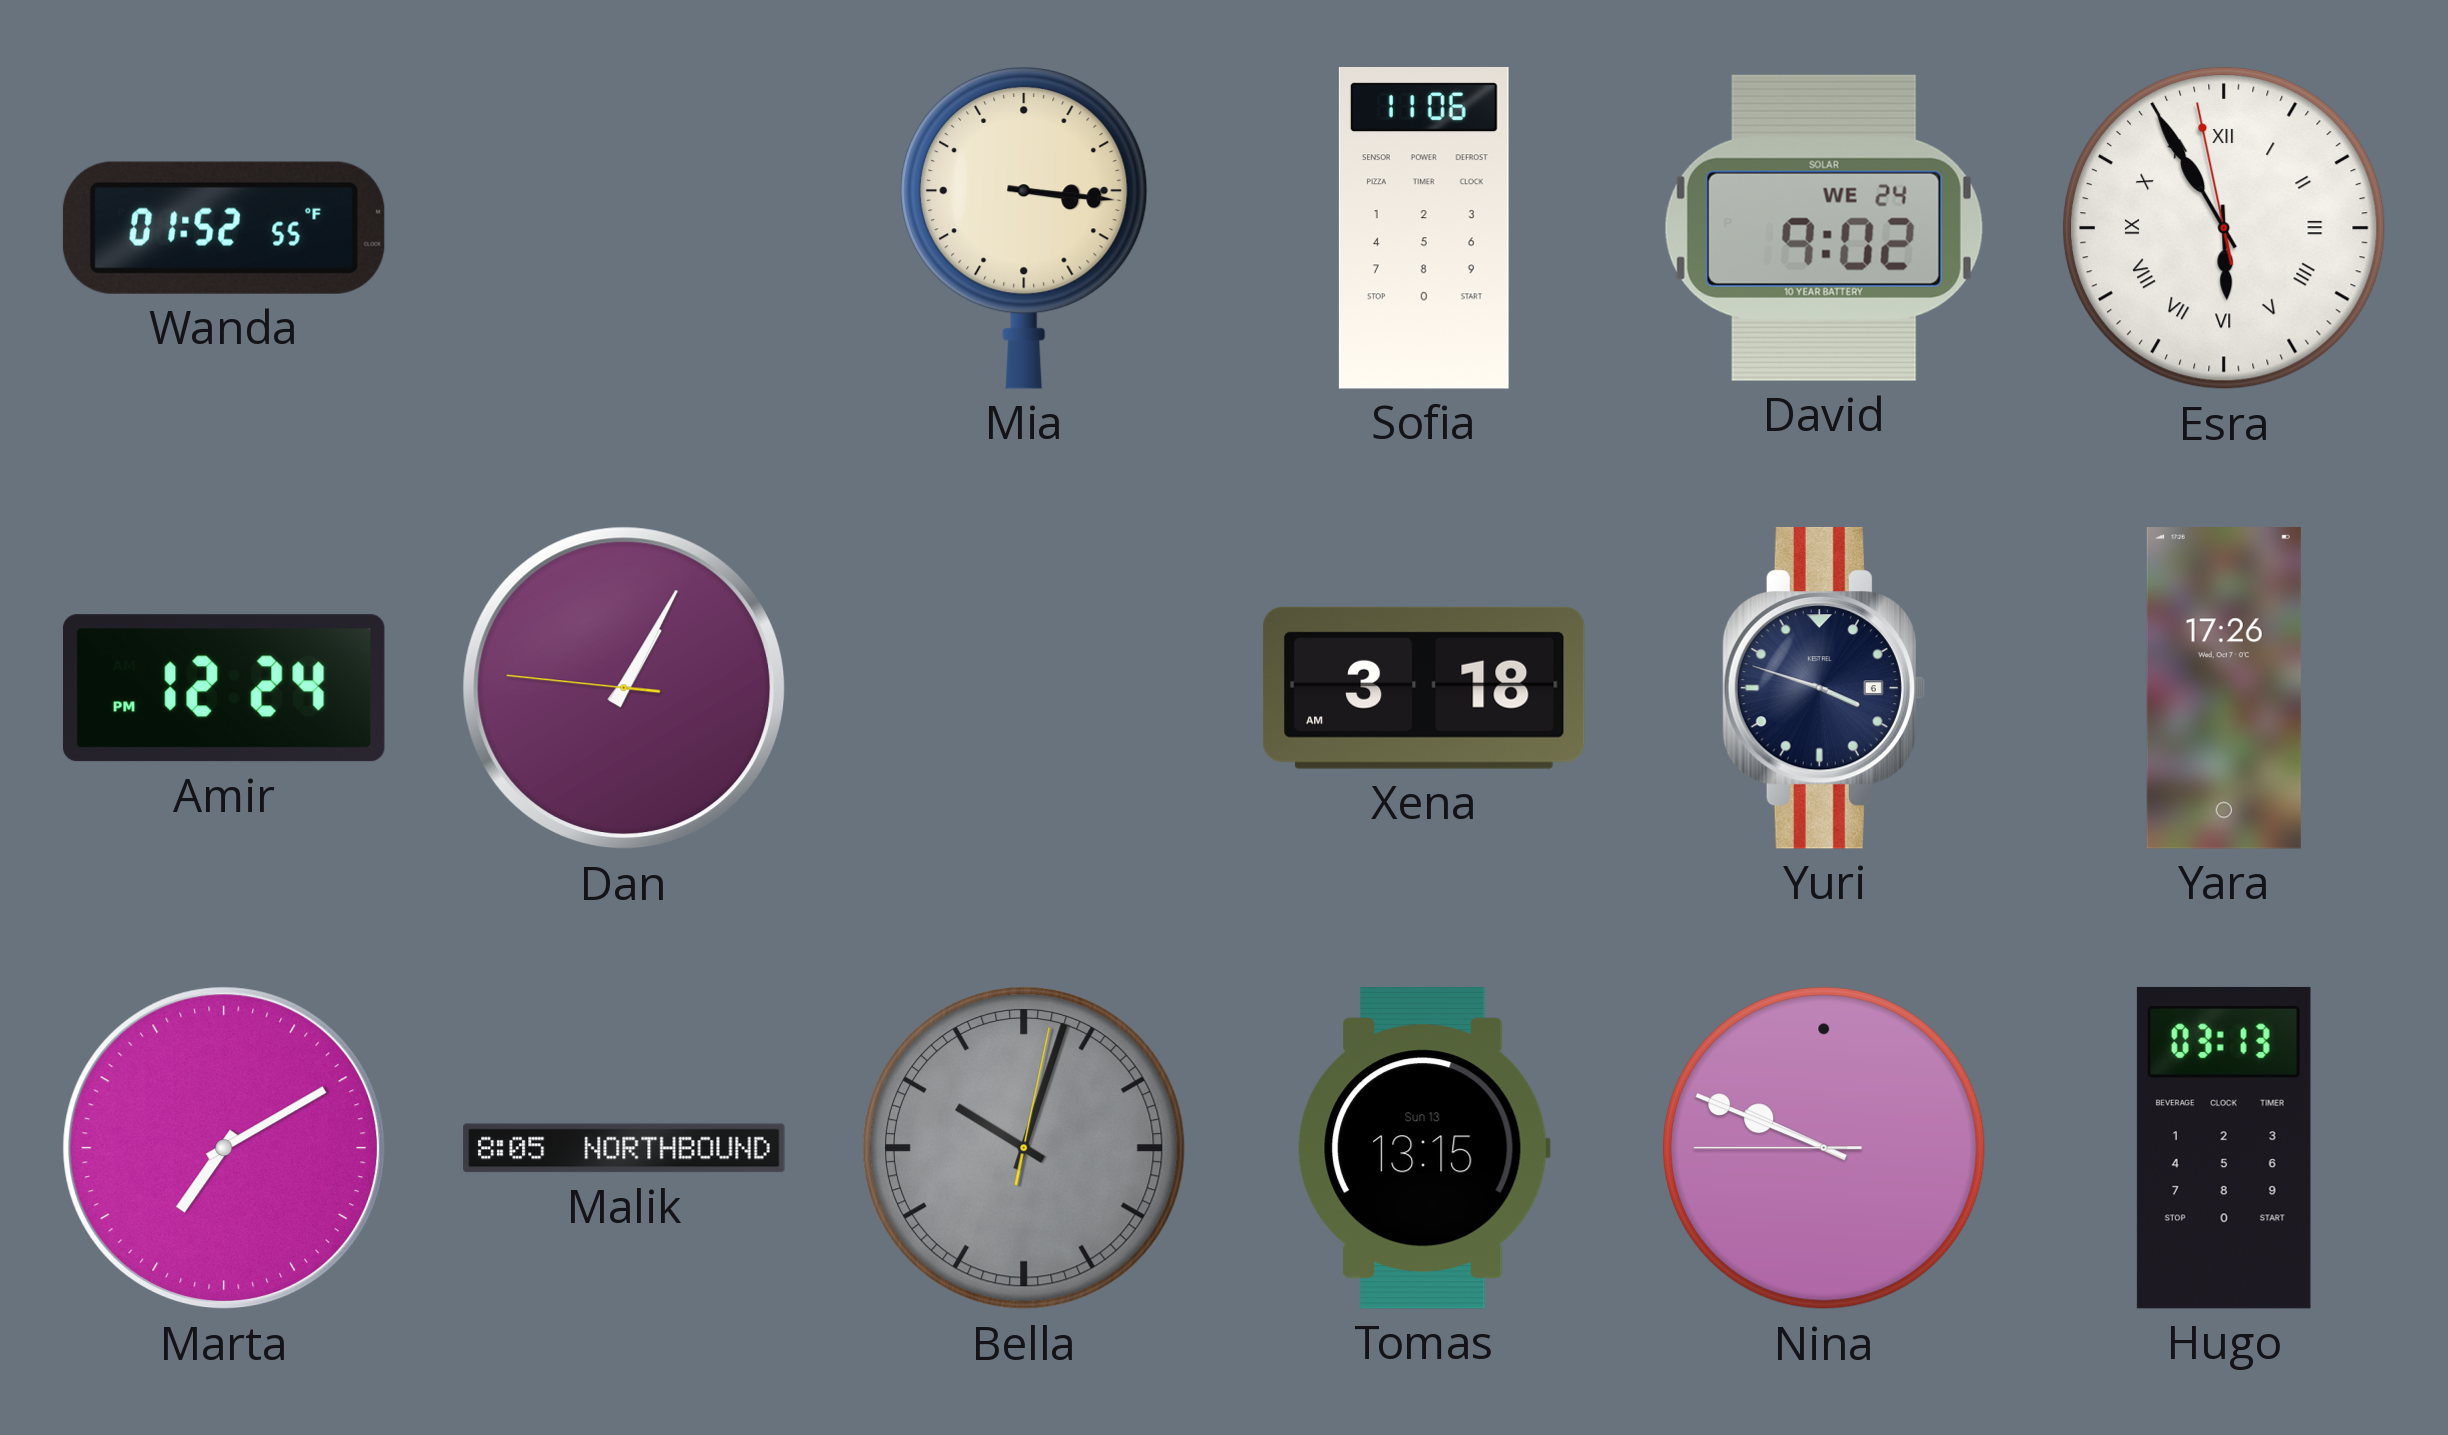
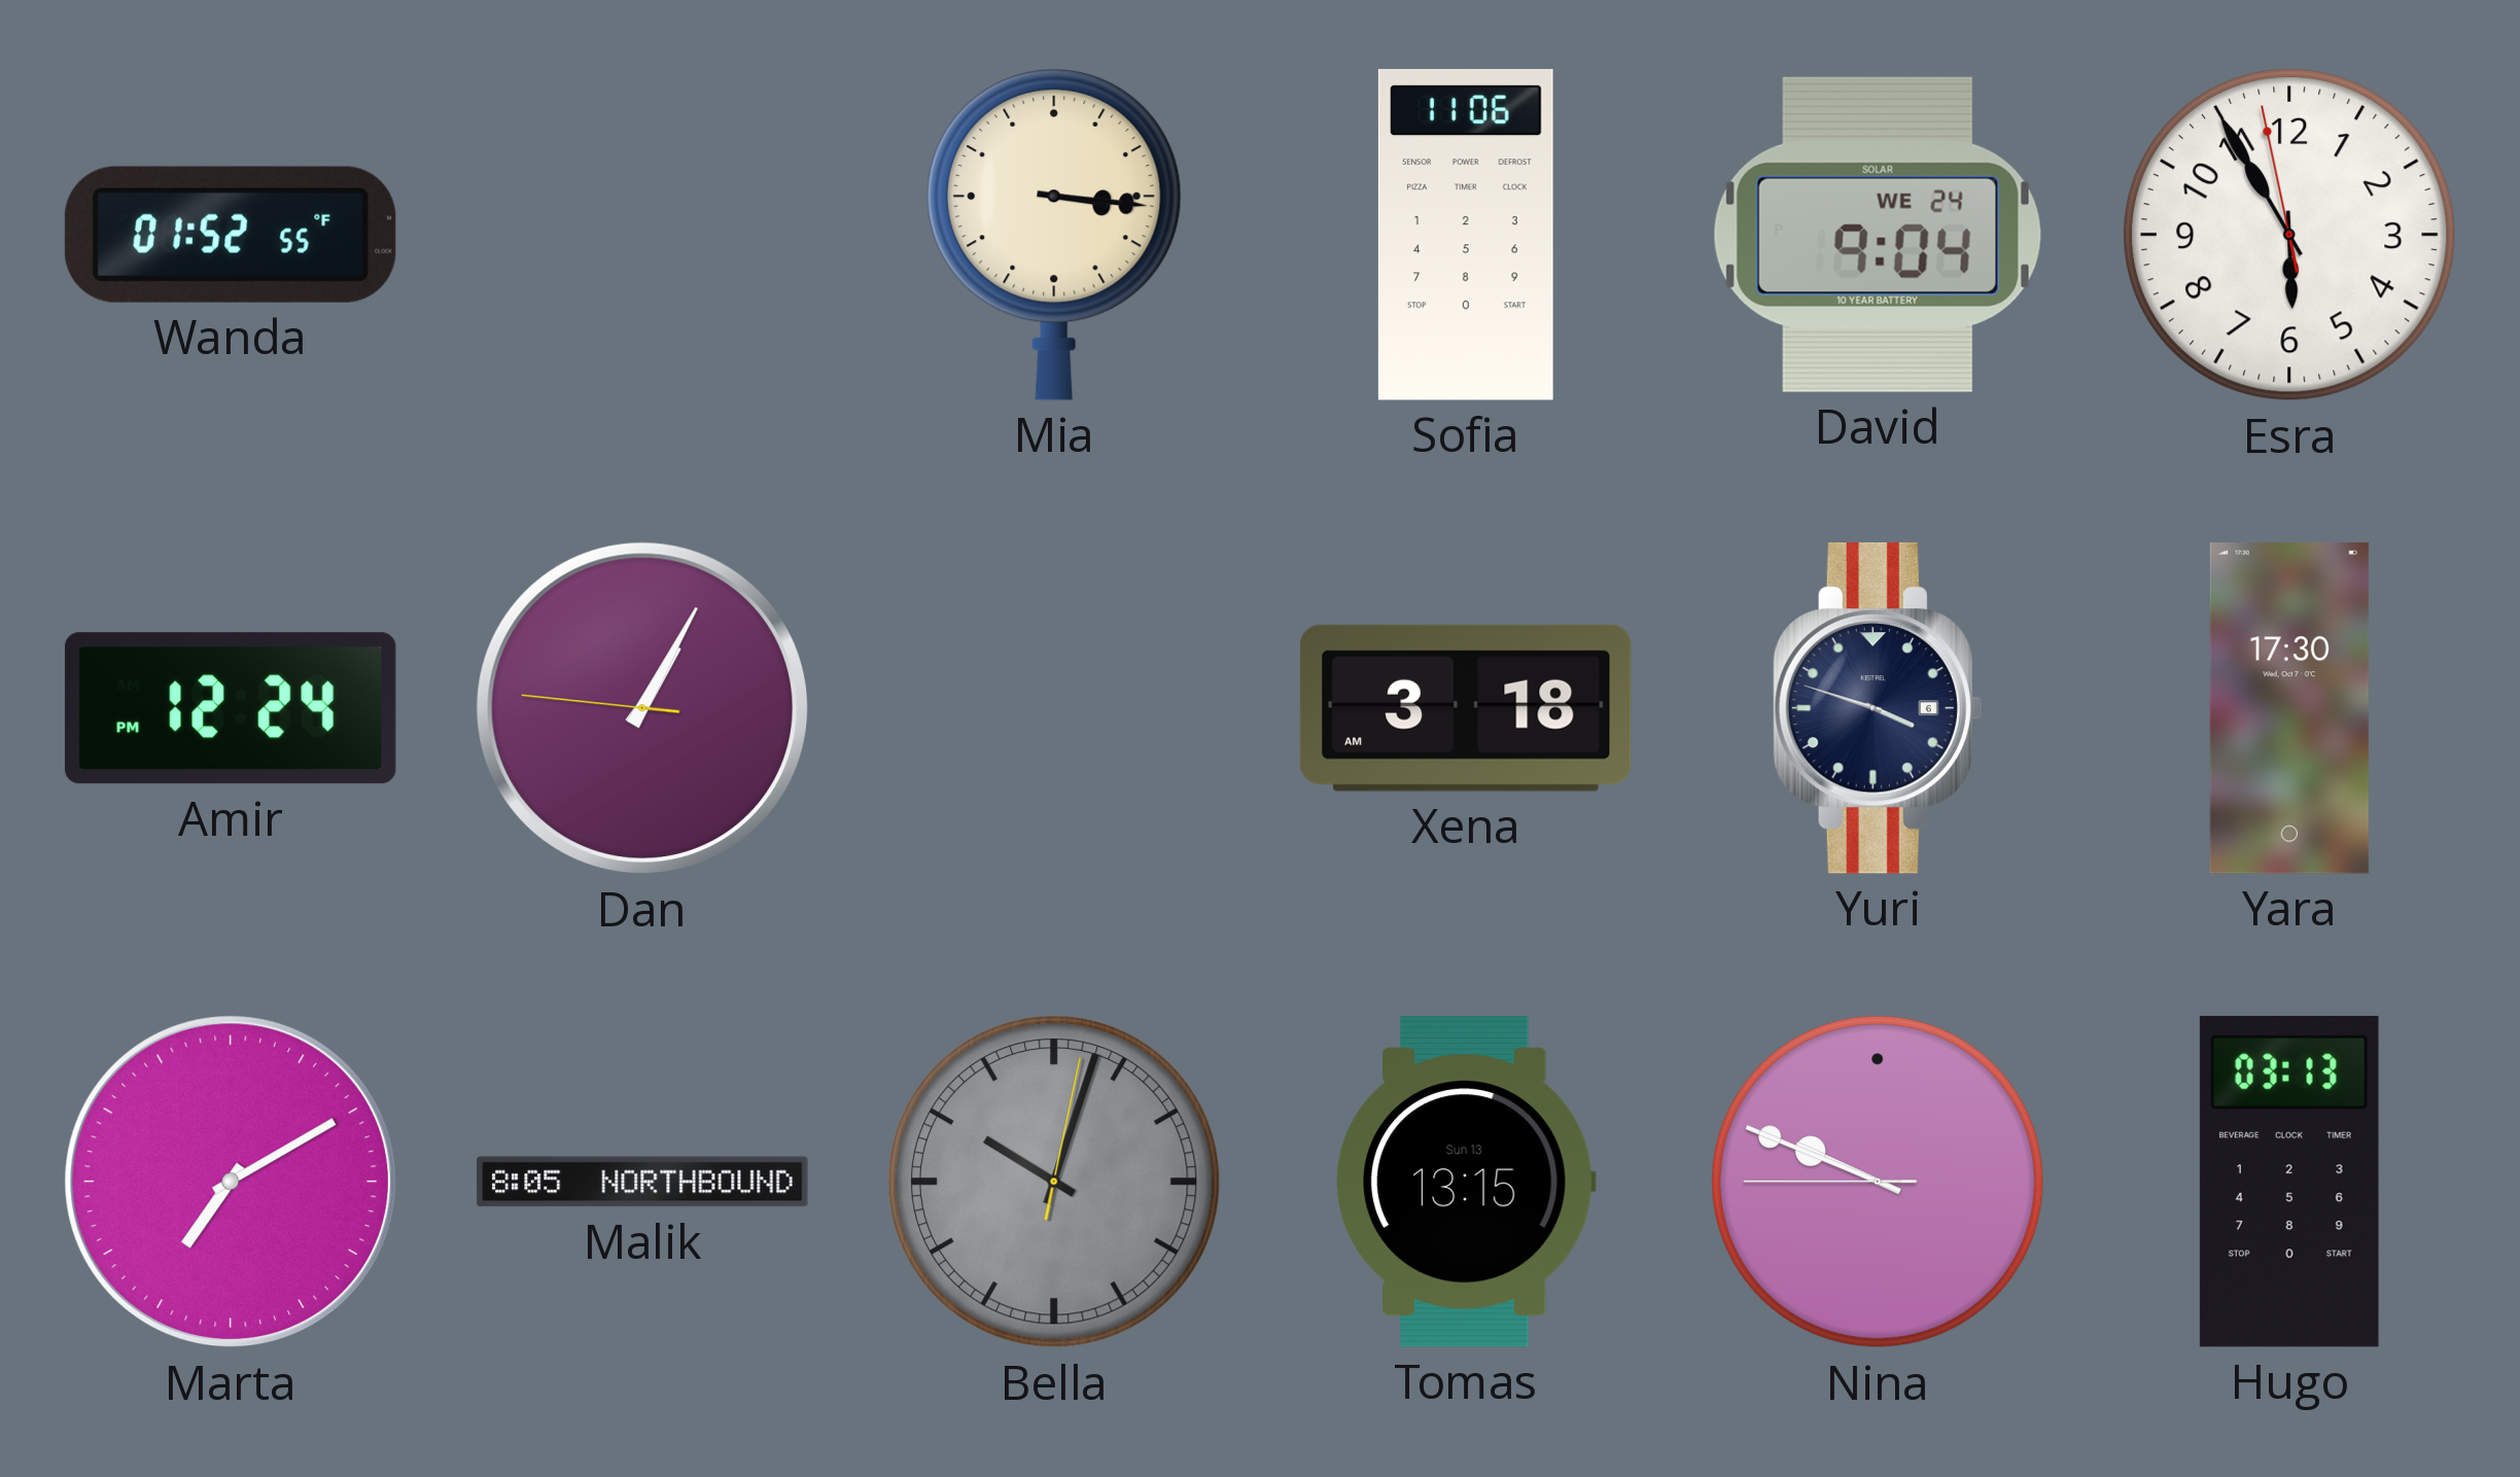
David: 9:02 -> 9:04 (1878, 235)
Esra numerals: Roman -> Arabic (2289, 235)
Yara: 17:26 -> 17:30 (2289, 709)
